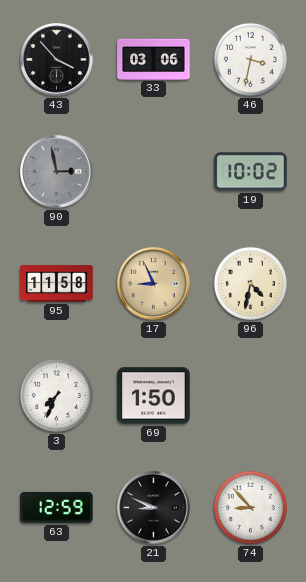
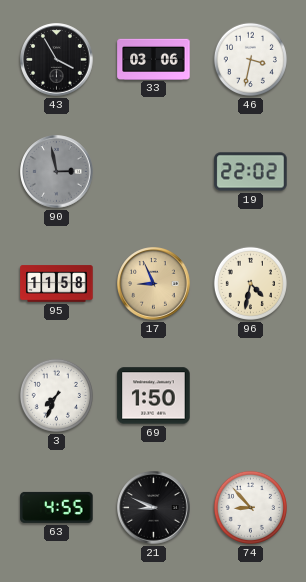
43: 3:53 -> 3:55 (57, 60)
19: 10:02 -> 22:02 (251, 172)
63: 12:59 -> 4:55 (57, 507)
